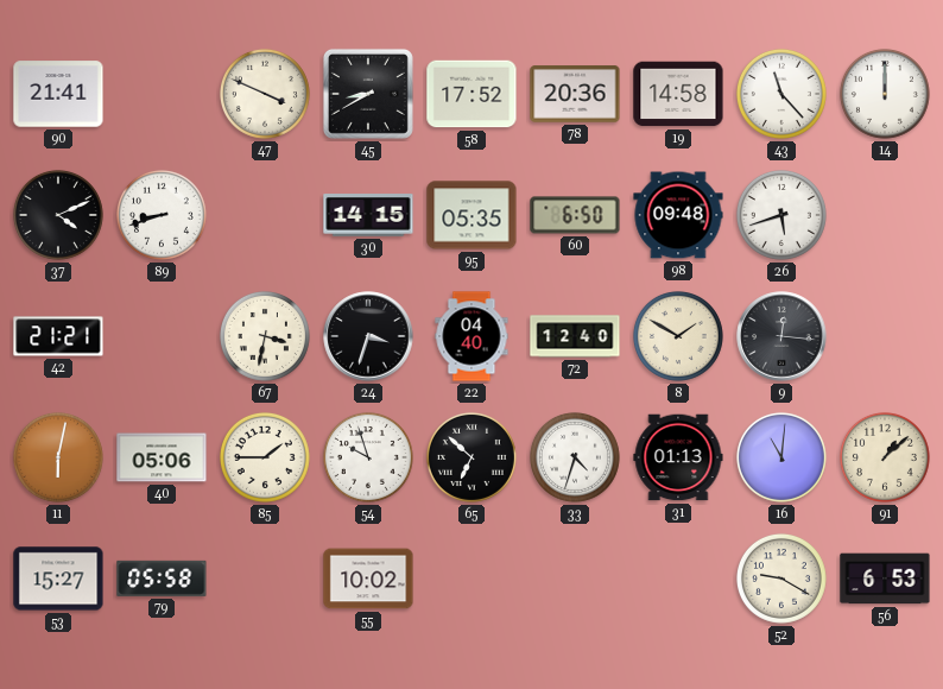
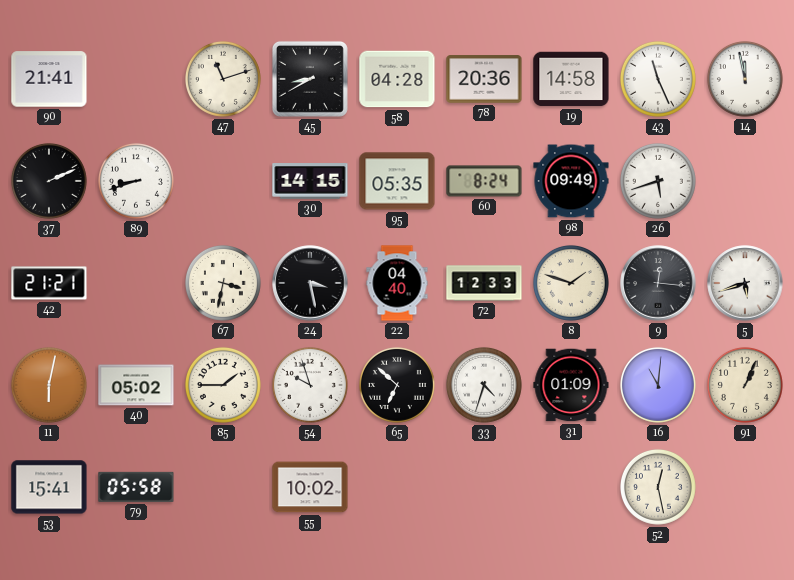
47: 3:49 -> 11:12 (223, 79)
58: 17:52 -> 04:28 (397, 79)
43: 11:23 -> 11:26 (658, 79)
14: 12:00 -> 11:58 (745, 79)
37: 4:11 -> 2:11 (49, 181)
60: 6:50 -> 8:24 (484, 181)
98: 09:48 -> 09:49 (571, 181)
24: 3:33 -> 3:28 (310, 283)
72: 12:40 -> 12:33 (484, 283)
8: 1:50 -> 1:48 (571, 283)
5: none -> 5:42 (745, 283)
40: 05:06 -> 05:02 (136, 385)
31: 01:13 -> 01:09 (571, 385)
91: 1:08 -> 1:04 (745, 385)
53: 15:27 -> 15:41 (49, 487)
52: 9:20 -> 12:28 (658, 487)
56: 6:53 -> none (885, 579)
